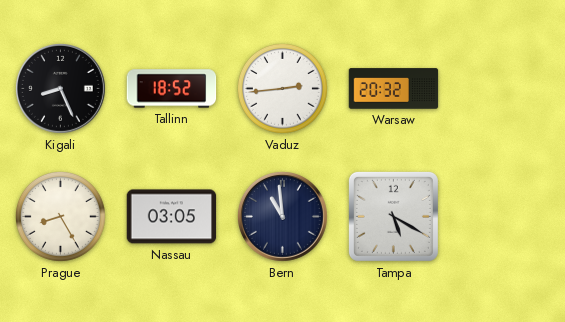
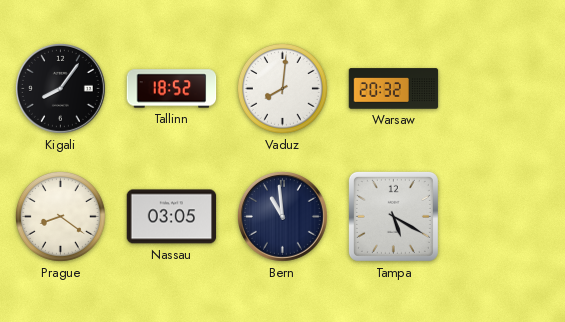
Kigali: 8:26 -> 8:06 (60, 88)
Vaduz: 2:44 -> 8:01 (282, 88)
Prague: 8:25 -> 8:21 (60, 216)
